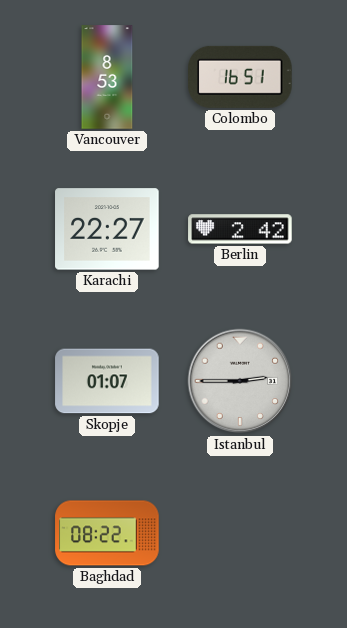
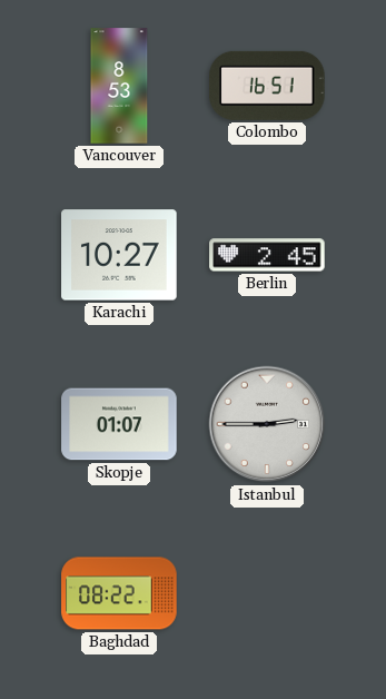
Karachi: 22:27 -> 10:27 (119, 255)
Berlin: 2:42 -> 2:45 (267, 255)
